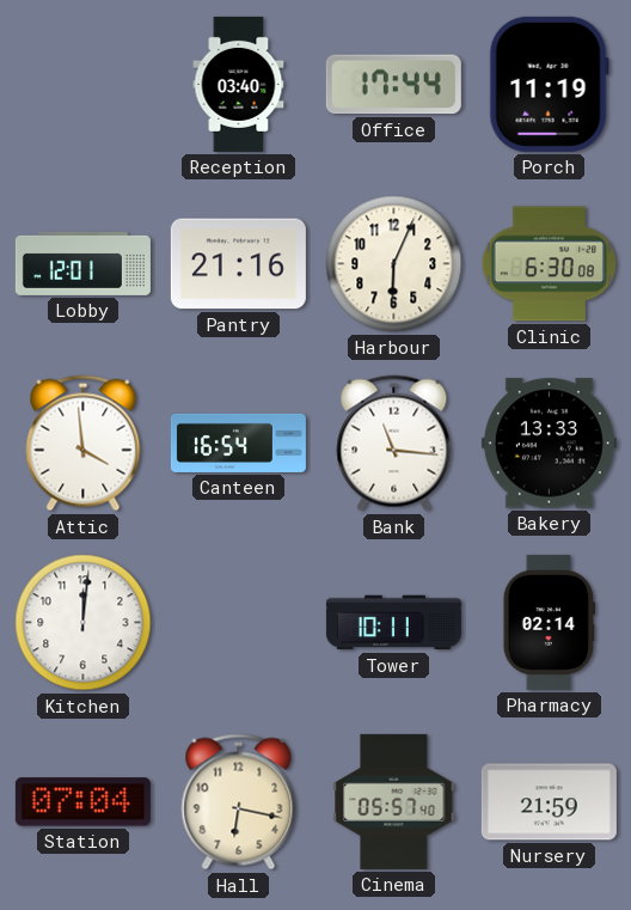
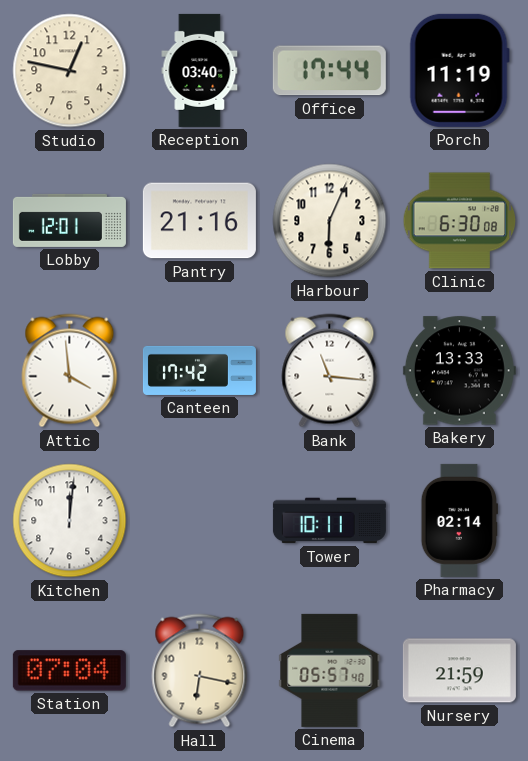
Studio: none -> 12:47 (70, 71)
Canteen: 16:54 -> 17:42 (199, 370)
